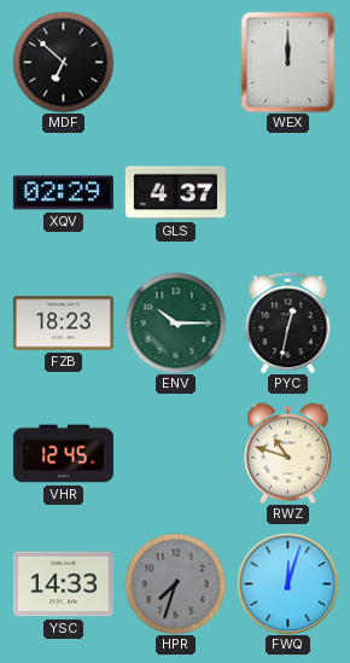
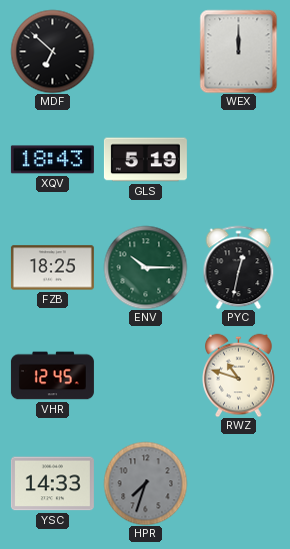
XQV: 02:29 -> 18:43 (52, 160)
GLS: 4:37 -> 5:19 (145, 160)
FZB: 18:23 -> 18:25 (52, 268)
FWQ: 12:03 -> none (287, 583)
